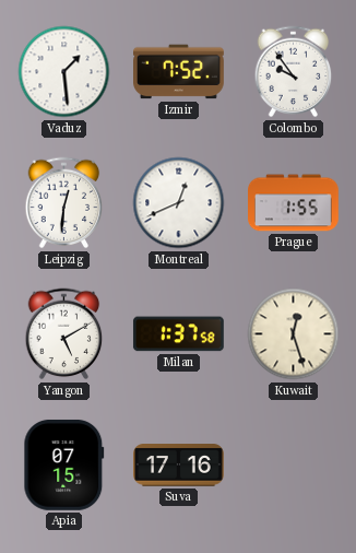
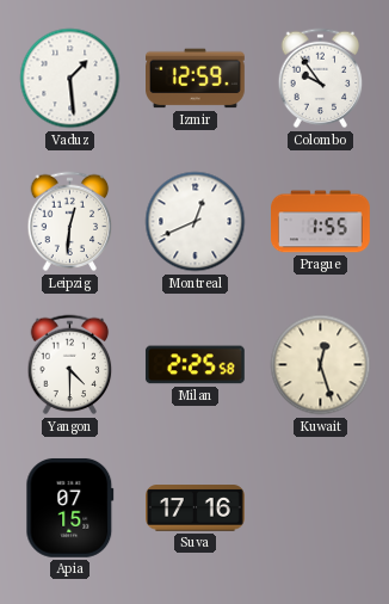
Izmir: 7:52 -> 12:59 (196, 79)
Yangon: 5:10 -> 4:30 (70, 365)
Milan: 1:37 -> 2:25 (194, 365)
